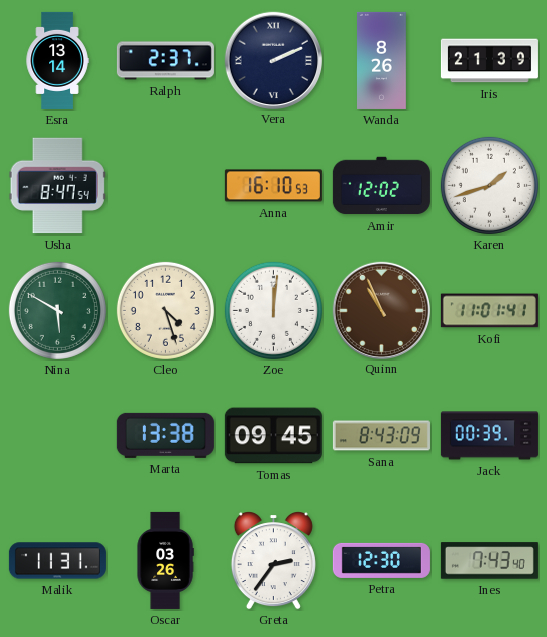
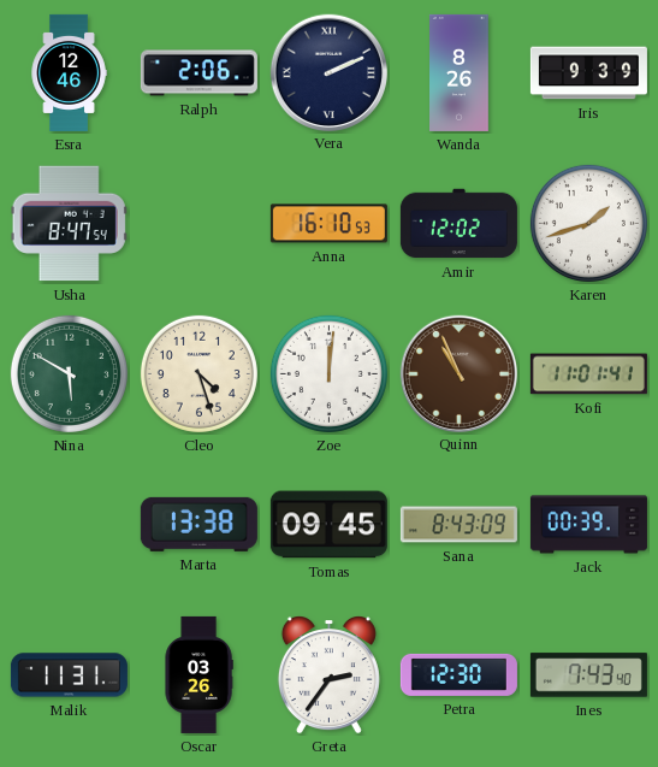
Esra: 13:14 -> 12:46 (69, 72)
Ralph: 2:37 -> 2:06 (198, 73)
Iris: 21:39 -> 9:39 (588, 73)
